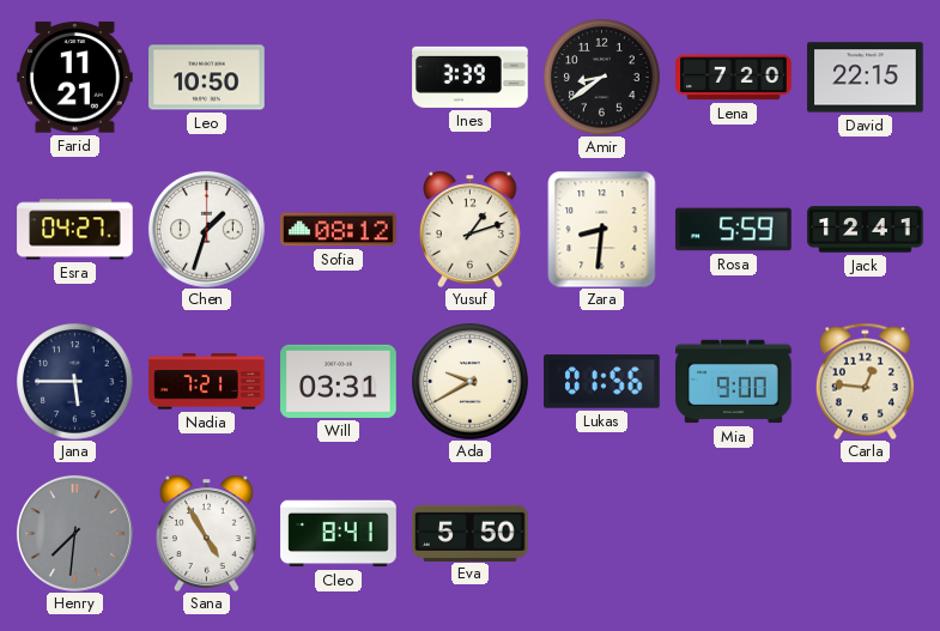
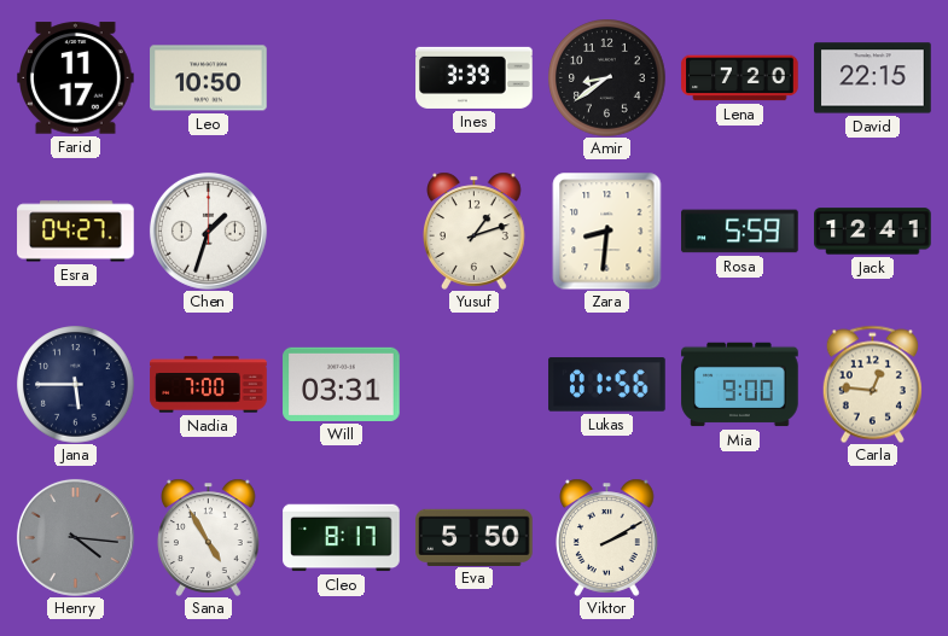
Farid: 11:21 -> 11:17 (76, 78)
Sofia: 08:12 -> none (339, 230)
Nadia: 7:21 -> 7:00 (209, 385)
Ada: 9:40 -> none (471, 382)
Henry: 7:31 -> 4:16 (75, 537)
Cleo: 8:41 -> 8:17 (342, 538)
Viktor: none -> 2:10 (607, 537)
